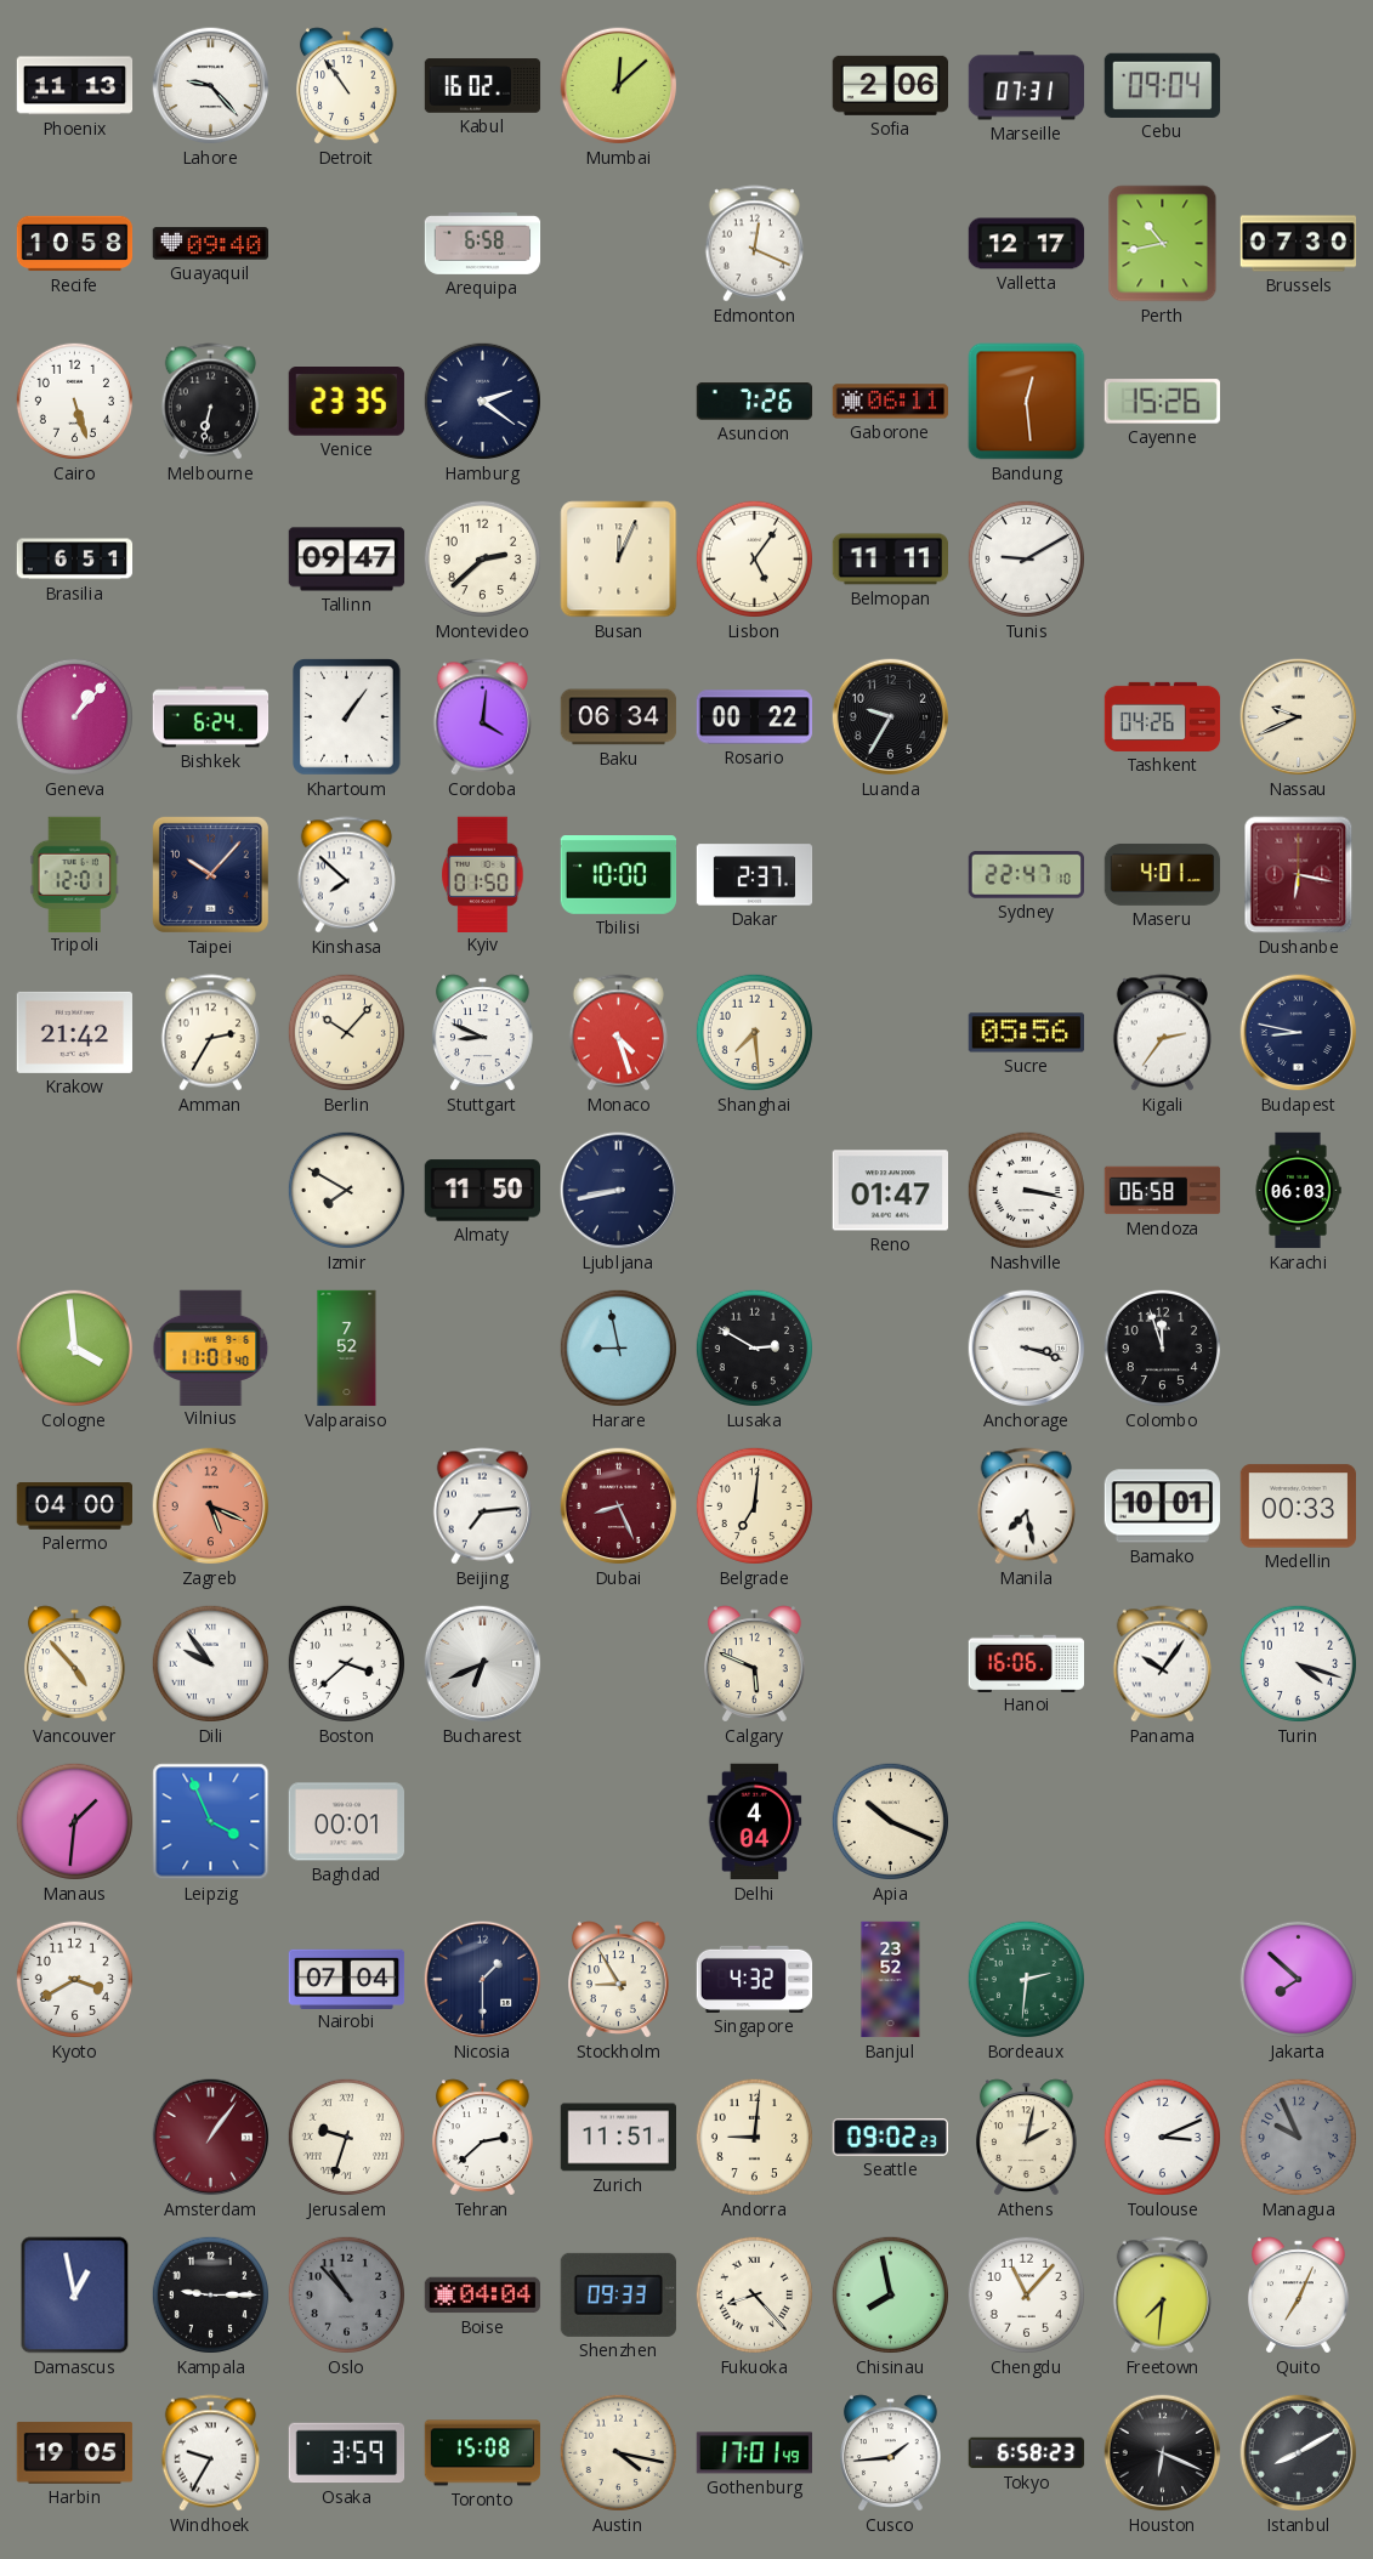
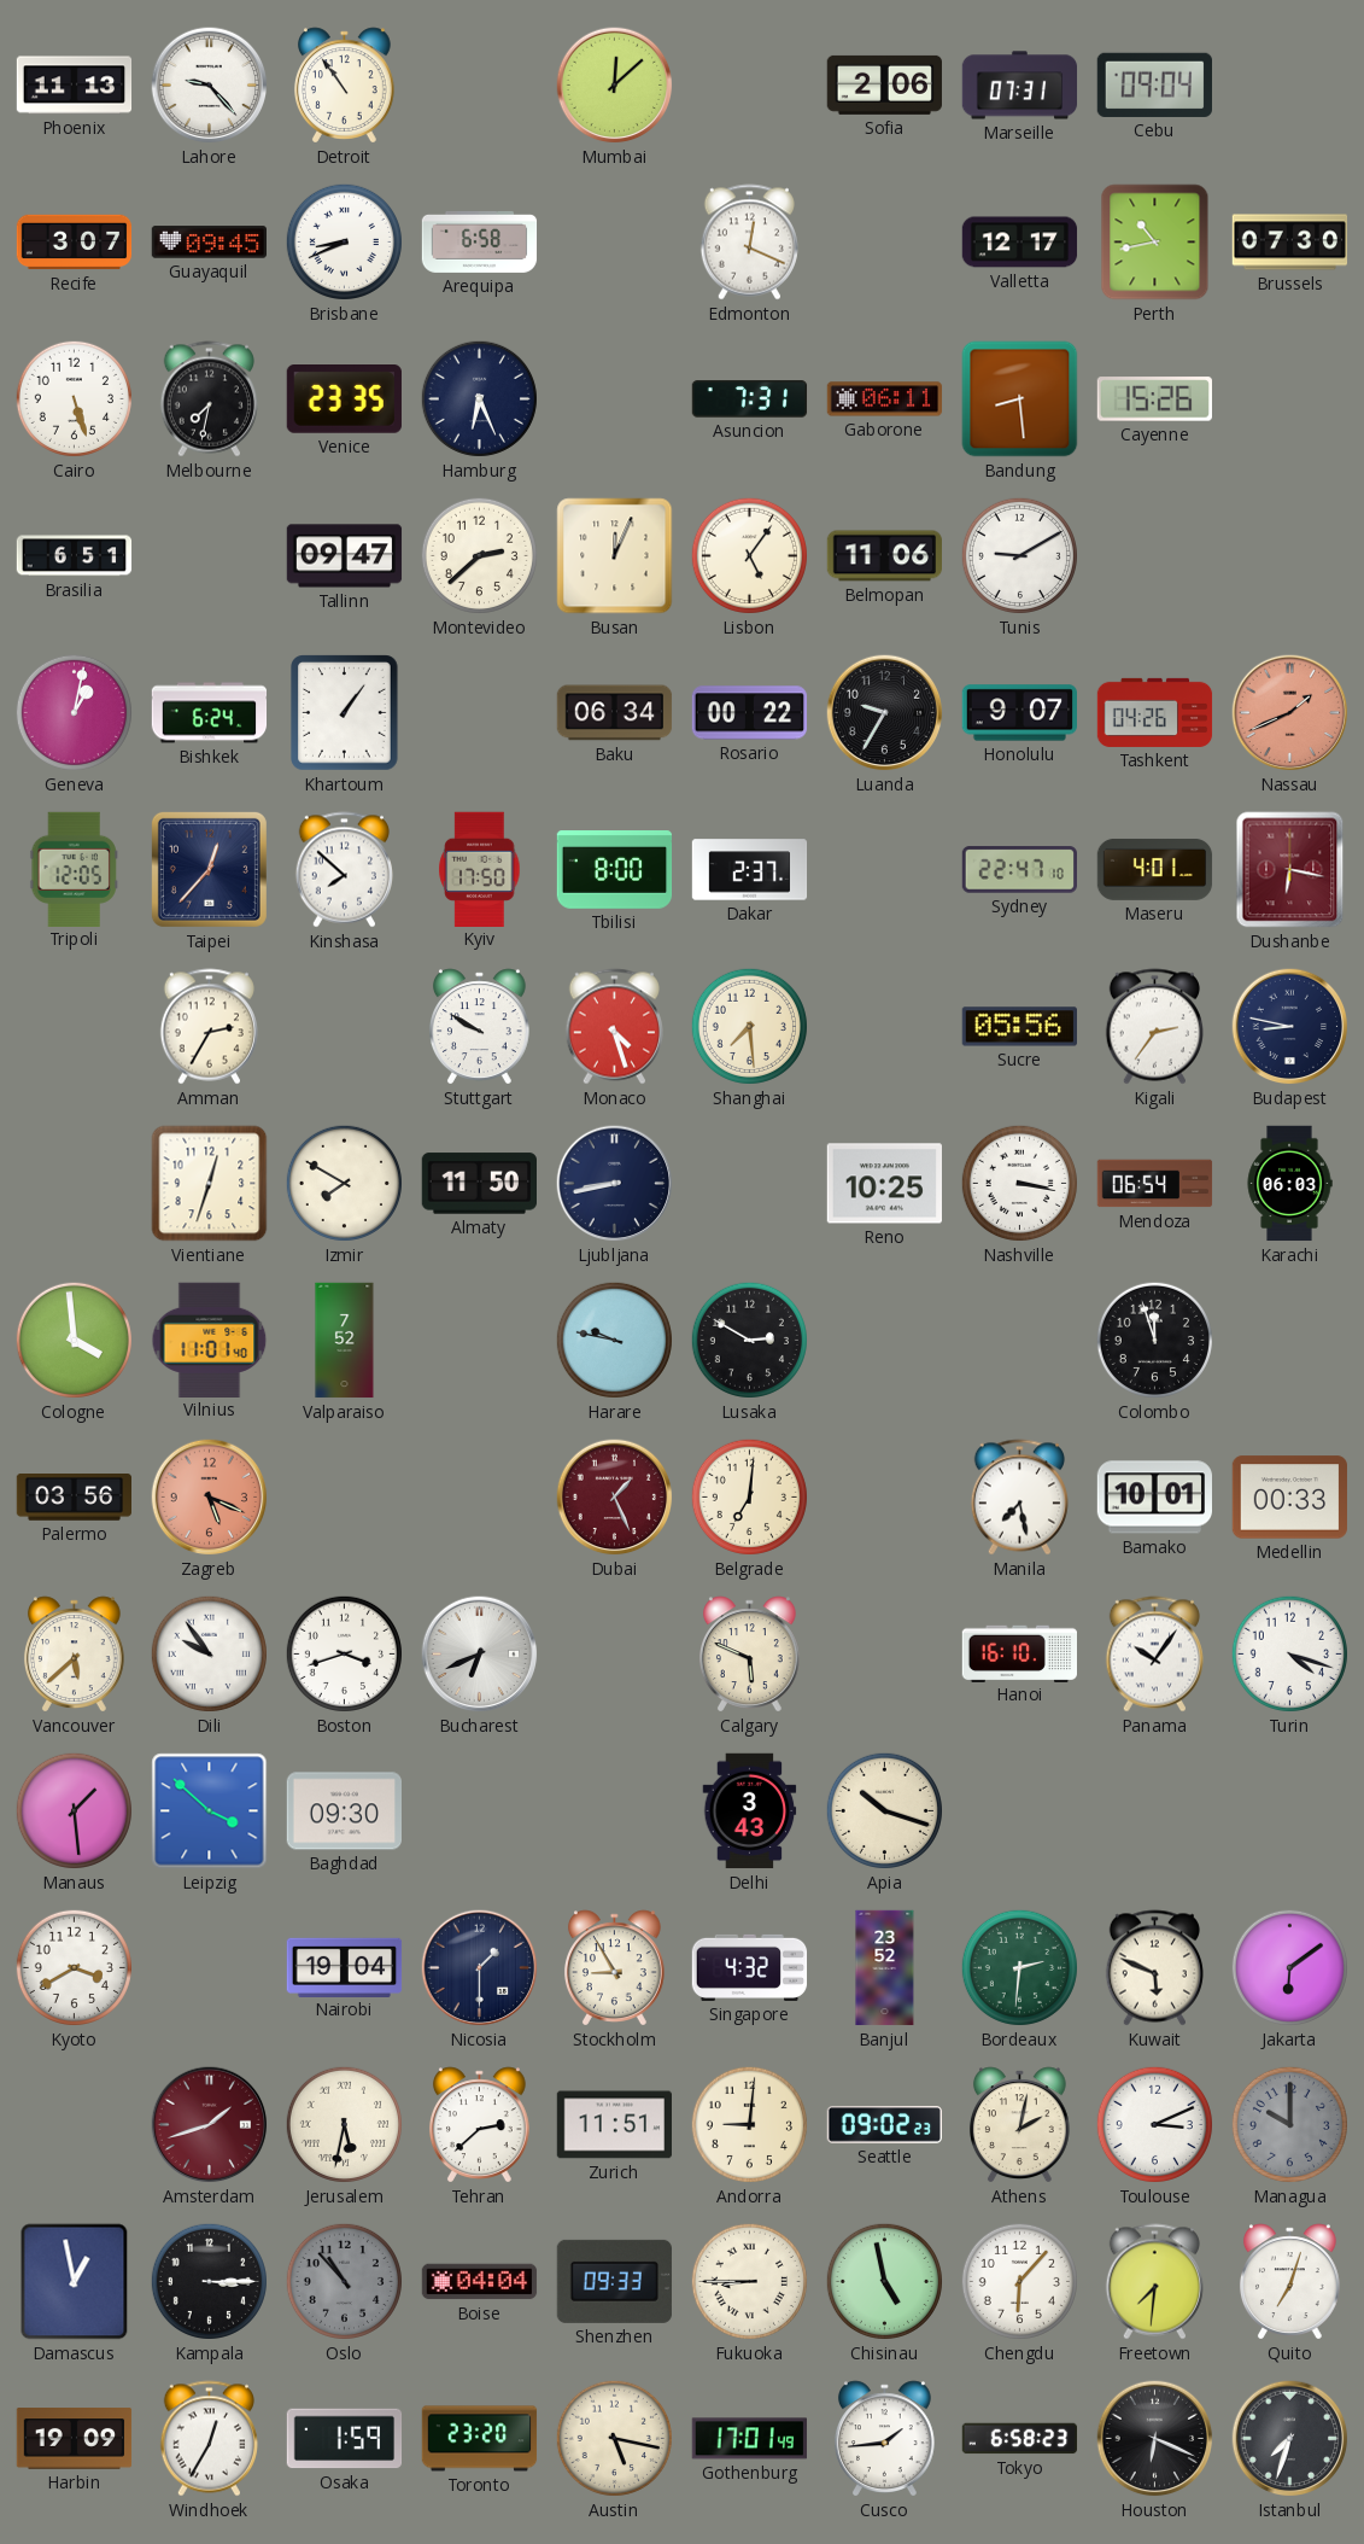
Kabul: 16:02 -> none (483, 86)
Recife: 10:58 -> 3:07 (75, 243)
Guayaquil: 09:40 -> 09:45 (209, 243)
Brisbane: none -> 8:41 (344, 241)
Melbourne: 6:32 -> 7:32 (209, 399)
Hamburg: 2:21 -> 6:26 (479, 398)
Asuncion: 7:26 -> 7:31 (750, 399)
Bandung: 12:29 -> 8:29 (1020, 399)
Belmopan: 11:11 -> 11:06 (884, 556)
Geneva: 1:07 -> 1:02 (74, 712)
Cordoba: 4:01 -> none (482, 717)
Honolulu: none -> 9:07 (1019, 713)
Nassau: 9:41 -> 1:41 (1290, 713)
Nassau dial: cream -> salmon (1290, 713)
Tripoli: 12:01 -> 12:05 (74, 869)
Taipei: 10:07 -> 12:37 (209, 869)
Kyiv: 01:50 -> 17:50 (480, 869)
Tbilisi: 10:00 -> 8:00 (615, 870)
Krakow: 21:42 -> none (75, 1032)
Berlin: 10:07 -> none (346, 1032)
Stuttgart: 8:49 -> 9:50 (479, 1027)
Vientiane: none -> 12:33 (210, 1184)
Reno: 01:47 -> 10:25 (884, 1184)
Mendoza: 06:58 -> 06:54 (1155, 1184)
Harare: 8:58 -> 9:47 (614, 1340)
Anchorage: 3:18 -> none (1027, 1349)
Palermo: 04:00 -> 03:56 (74, 1498)
Beijing: 7:14 -> none (482, 1507)
Dubai: 8:26 -> 1:26 (615, 1498)
Vancouver: 4:53 -> 5:38 (74, 1655)
Boston: 3:38 -> 3:42 (344, 1653)
Hanoi: 16:06 -> 16:10 (1020, 1653)
Manaus: 1:31 -> 1:29 (74, 1810)
Leipzig: 3:56 -> 3:52 (210, 1811)
Baghdad: 00:01 -> 09:30 (344, 1811)
Delhi: 4:04 -> 3:43 (750, 1811)
Apia: 10:19 -> 10:18 (884, 1810)
Nairobi: 07:04 -> 19:04 (345, 1967)
Kuwait: none -> 5:49 (1154, 1968)
Jakarta: 7:52 -> 6:09 (1289, 1967)
Amsterdam: 1:06 -> 1:42 (210, 2125)
Jerusalem: 9:33 -> 5:32 (344, 2124)
Managua: 9:56 -> 10:00 (1289, 2124)
Kampala: 9:15 -> 3:15 (209, 2281)
Fukuoka: 8:23 -> 8:45 (749, 2281)
Chisinau: 7:58 -> 4:58 (884, 2281)
Chengdu: 11:07 -> 6:07 (1019, 2281)
Quito: 7:04 -> 7:03 (1289, 2282)
Harbin: 19:05 -> 19:09 (75, 2439)
Windhoek: 9:35 -> 12:35 (209, 2439)
Osaka: 3:59 -> 1:59 (345, 2439)
Toronto: 15:08 -> 23:20 (480, 2439)
Austin: 4:17 -> 5:17 (614, 2438)
Istanbul: 8:10 -> 7:33 (1290, 2439)
